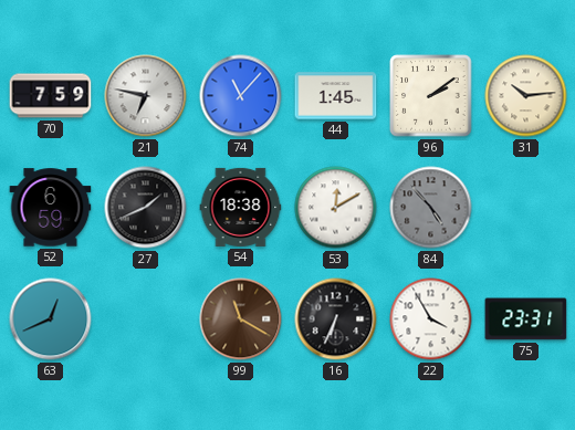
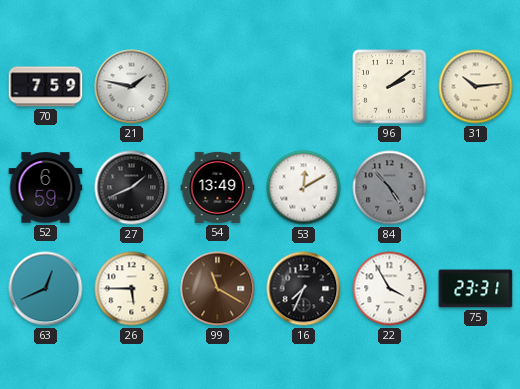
21: 6:47 -> 1:47 (132, 87)
74: 11:07 -> none (241, 96)
44: 1:45 -> none (336, 96)
54: 18:38 -> 13:49 (218, 187)
26: none -> 5:45 (132, 289)
16: 6:34 -> 7:34 (304, 289)
